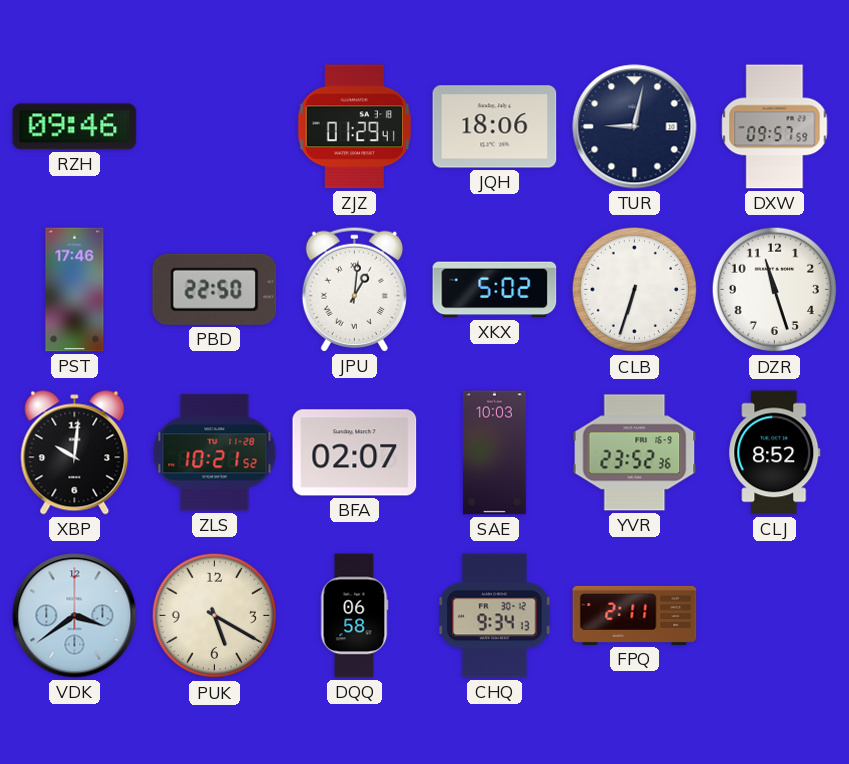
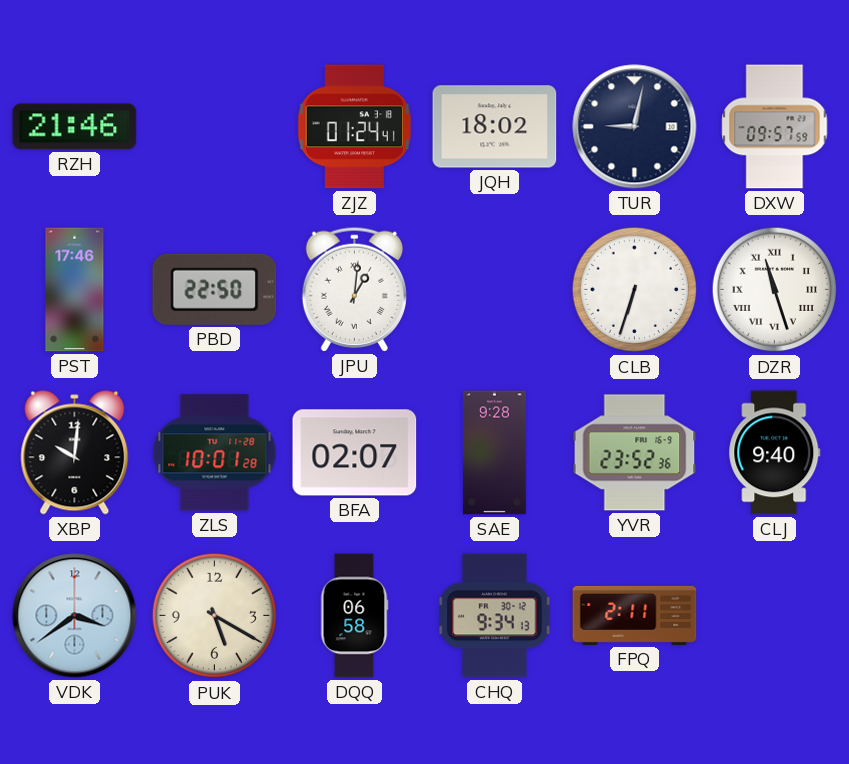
RZH: 09:46 -> 21:46 (75, 127)
ZJZ: 01:29 -> 01:24 (354, 127)
JQH: 18:06 -> 18:02 (495, 127)
XKX: 5:02 -> none (495, 290)
DZR numerals: Arabic -> Roman (775, 290)
ZLS: 10:21 -> 10:01 (215, 453)
SAE: 10:03 -> 9:28 (494, 453)
CLJ: 8:52 -> 9:40 (775, 453)
